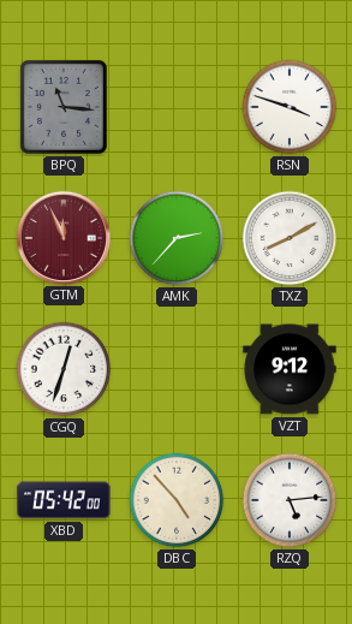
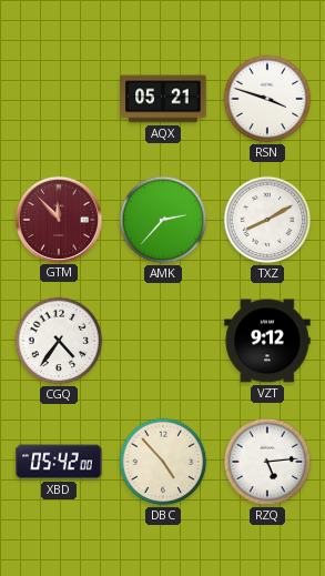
BPQ: 11:16 -> none (64, 107)
AQX: none -> 05:21 (163, 99)
GTM: 11:56 -> 11:53 (58, 219)
CGQ: 12:33 -> 4:36 (59, 341)
